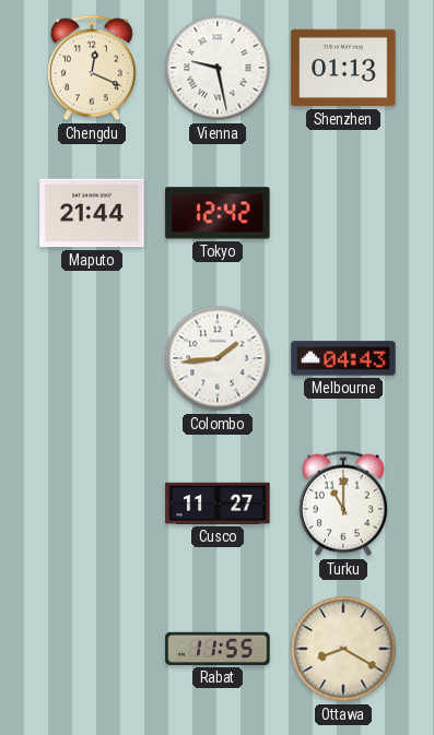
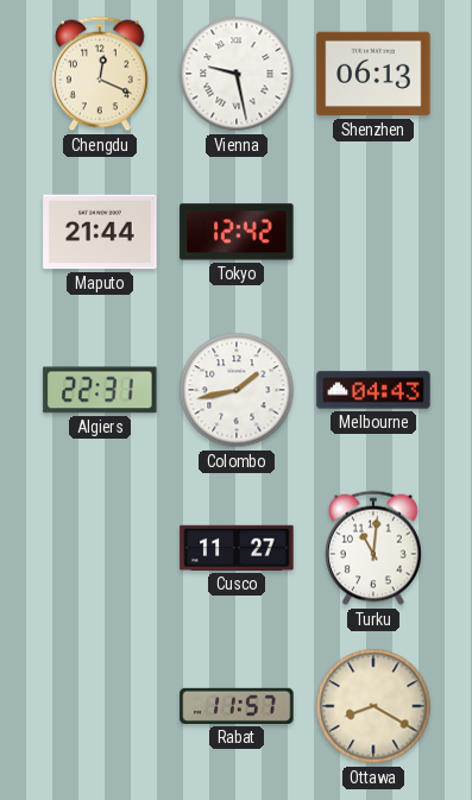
Shenzhen: 01:13 -> 06:13 (373, 74)
Algiers: none -> 22:31 (100, 390)
Colombo: 1:44 -> 1:43 (237, 390)
Turku: 11:00 -> 11:01 (375, 548)
Rabat: 11:55 -> 11:57 (237, 706)
